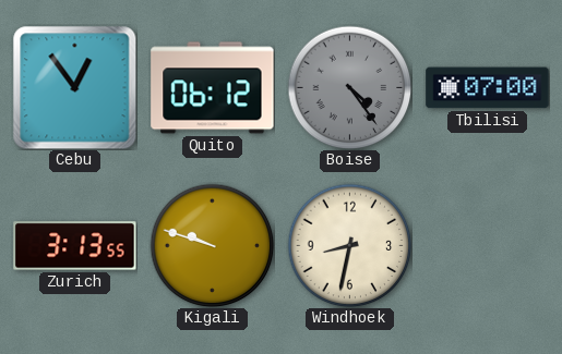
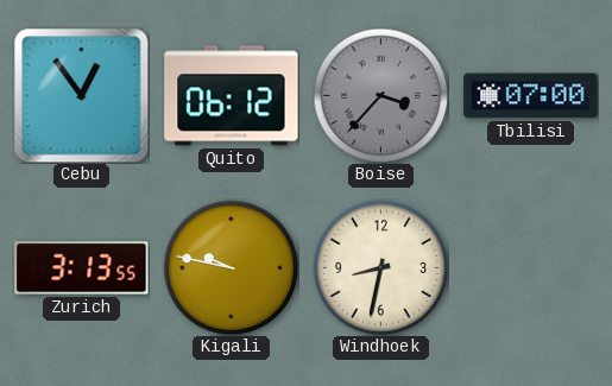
Boise: 4:24 -> 3:37 (380, 95)
Kigali: 9:48 -> 9:47 (231, 267)
